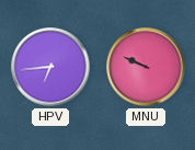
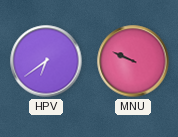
HPV: 6:44 -> 6:39 (46, 61)
